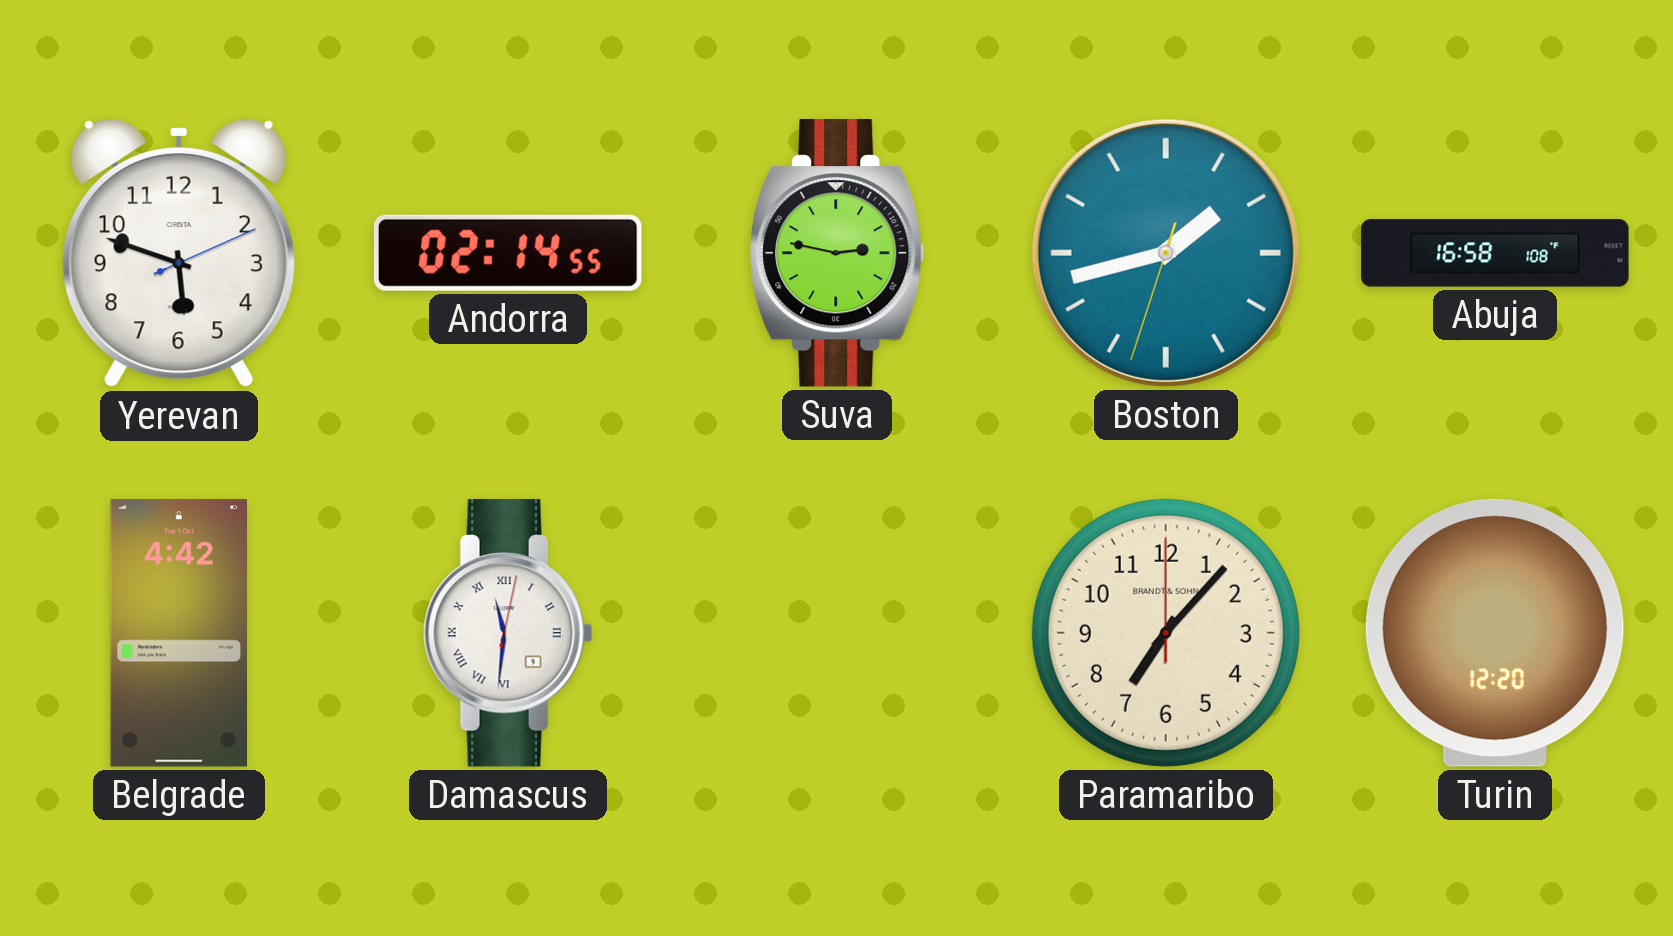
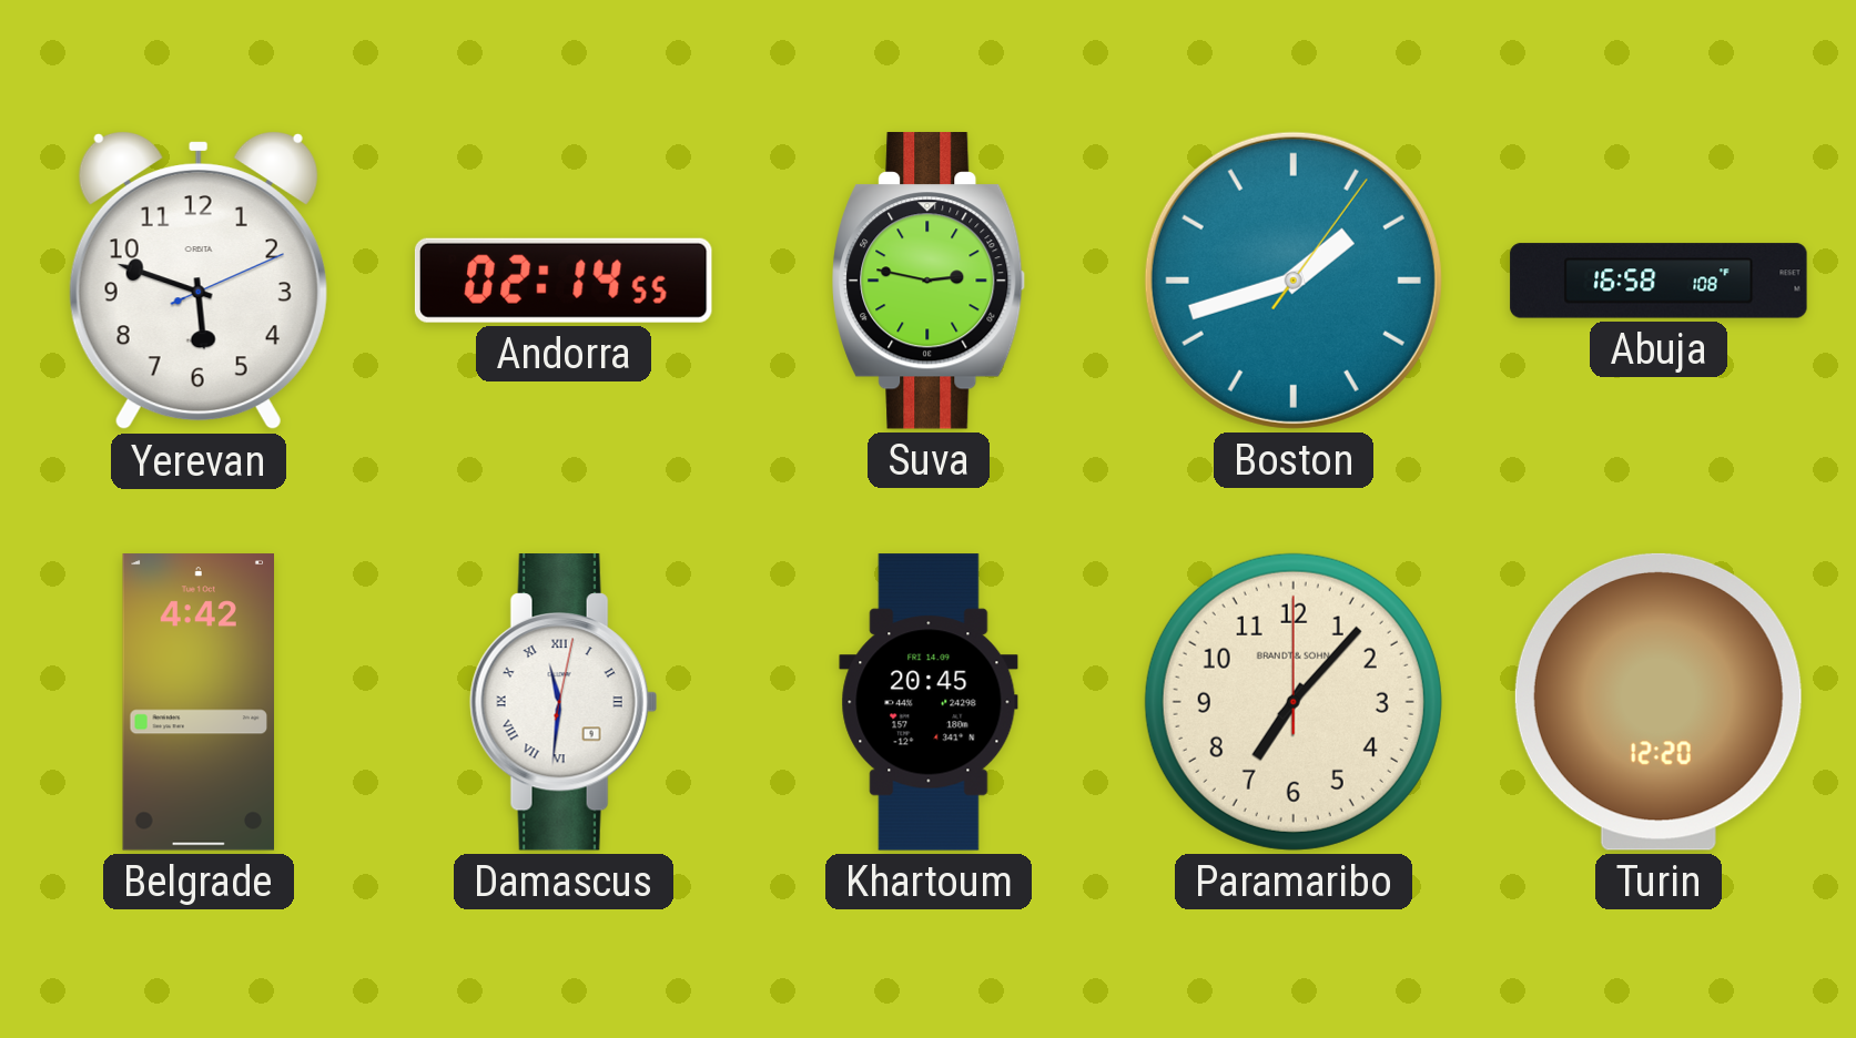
Boston: 1:42:33 -> 1:42:06 (1294, 281)
Khartoum: none -> 20:45 (929, 702)
